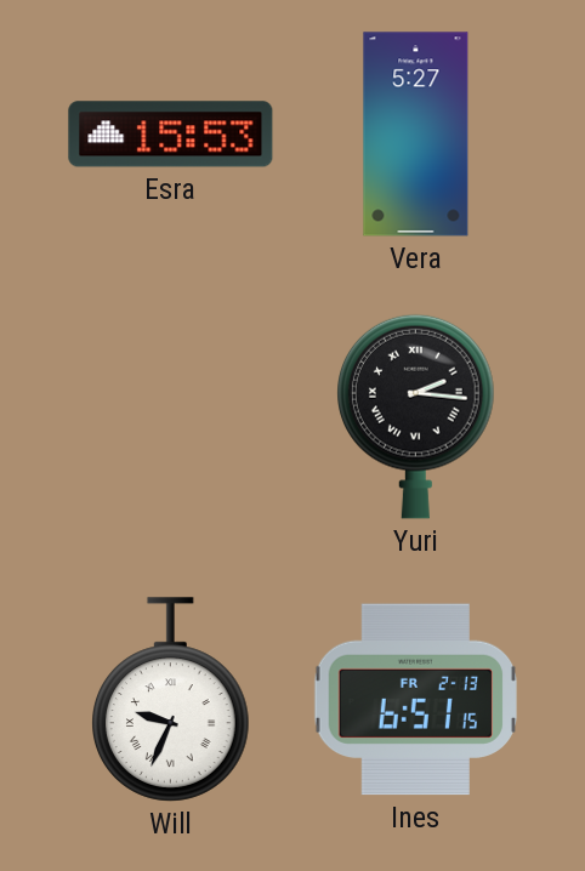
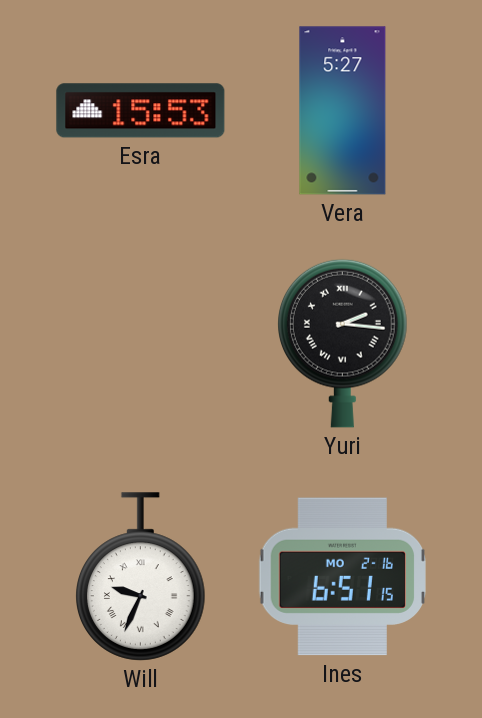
Ines date: FR 2-13 -> MO 2-16 (343, 577)
